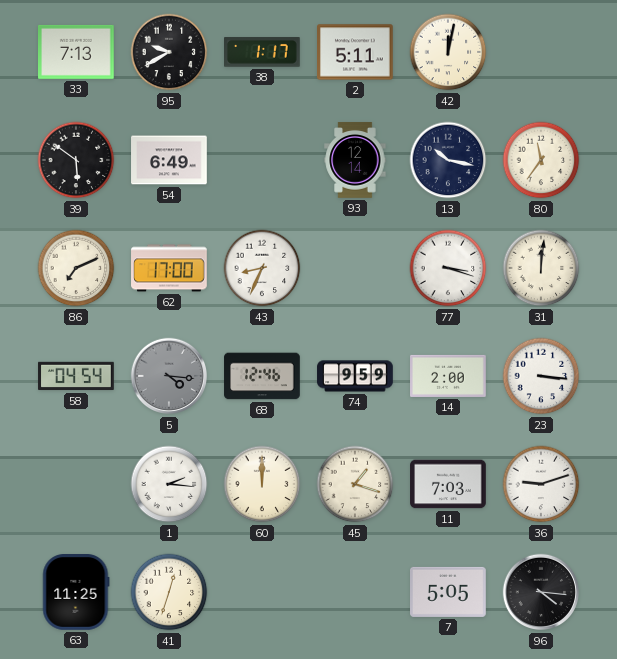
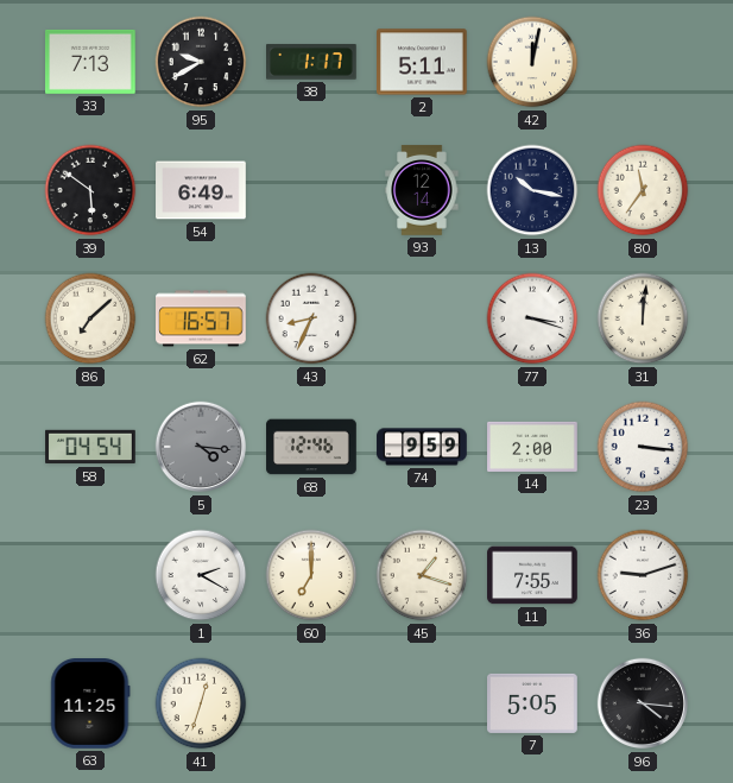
86: 7:11 -> 7:08 (90, 318)
62: 17:00 -> 16:57 (201, 318)
1: 2:16 -> 2:20 (201, 575)
60: 12:00 -> 7:00 (311, 575)
11: 7:03 -> 7:55 (532, 575)
